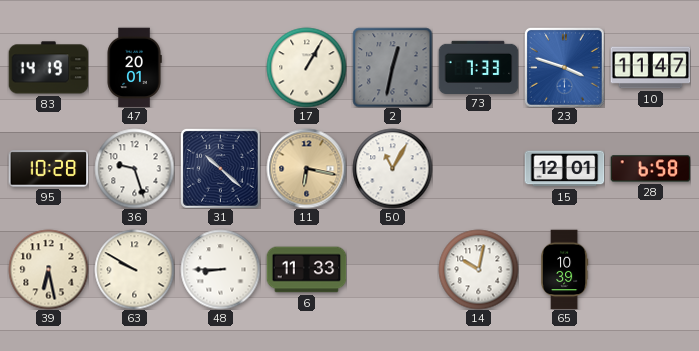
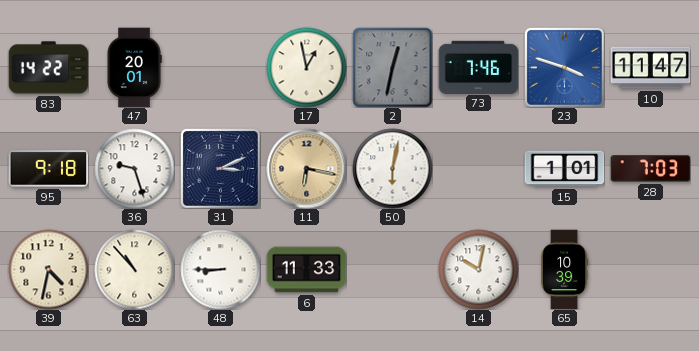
83: 14:19 -> 14:22 (48, 68)
17: 1:05 -> 12:58 (306, 67)
73: 7:33 -> 7:46 (478, 67)
95: 10:28 -> 9:18 (48, 169)
31: 10:22 -> 3:11 (220, 168)
50: 11:05 -> 6:02 (392, 168)
15: 12:01 -> 1:01 (564, 169)
28: 6:58 -> 7:03 (650, 169)
39: 6:28 -> 4:32 (48, 269)
63: 9:50 -> 10:53 (134, 269)
